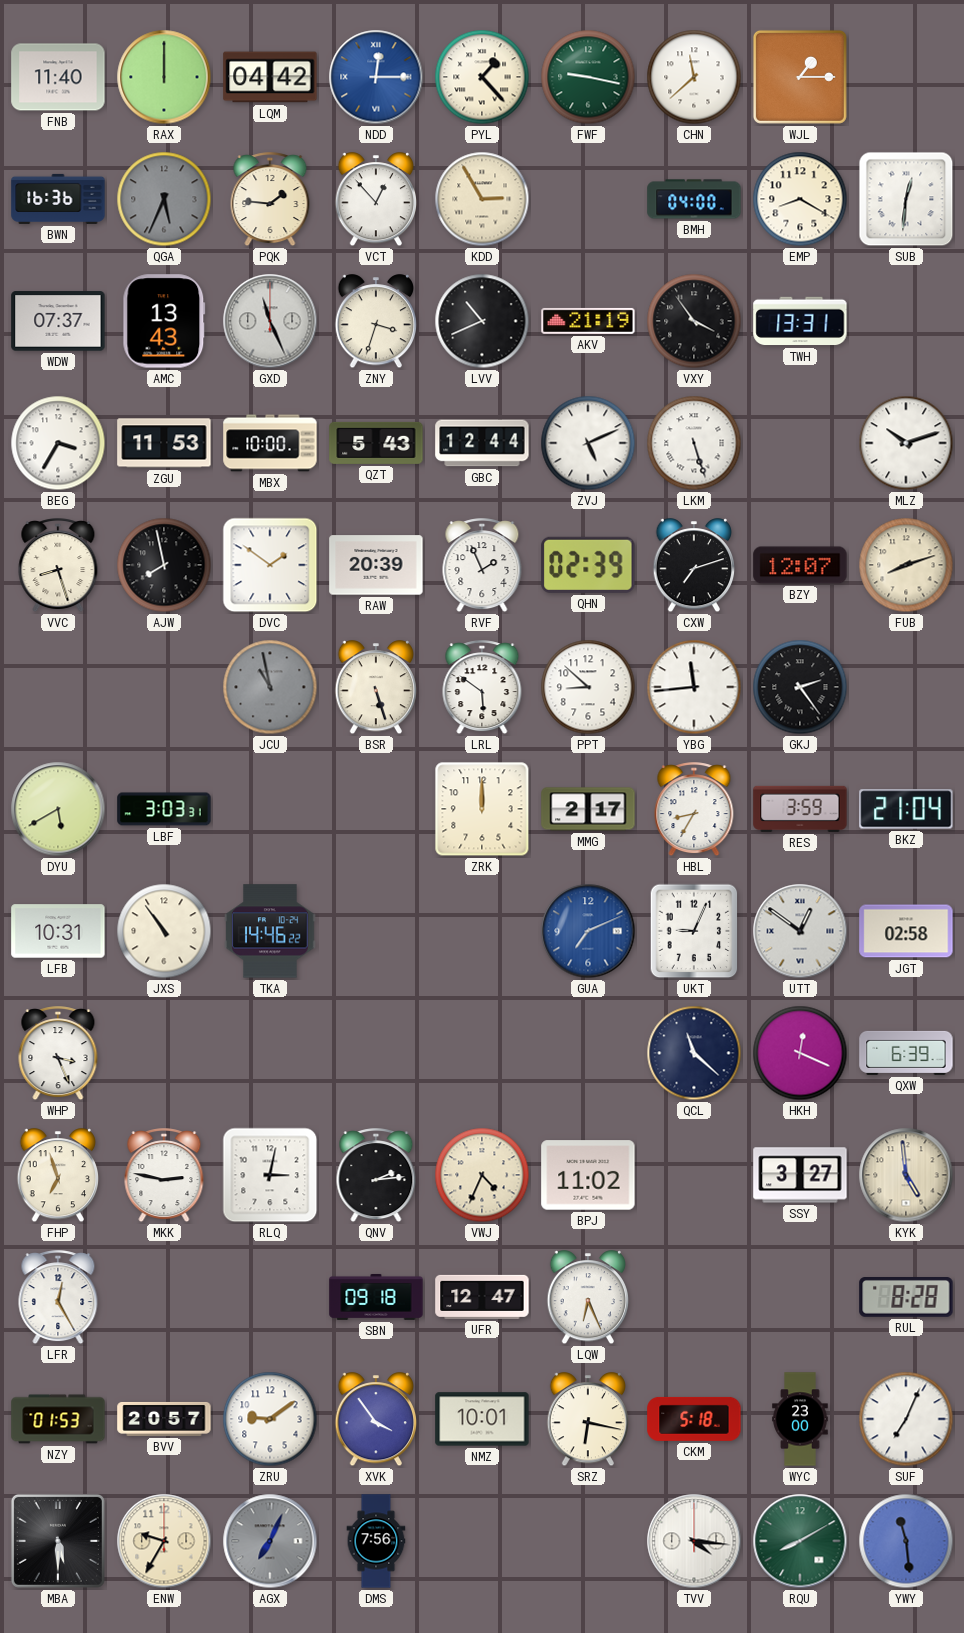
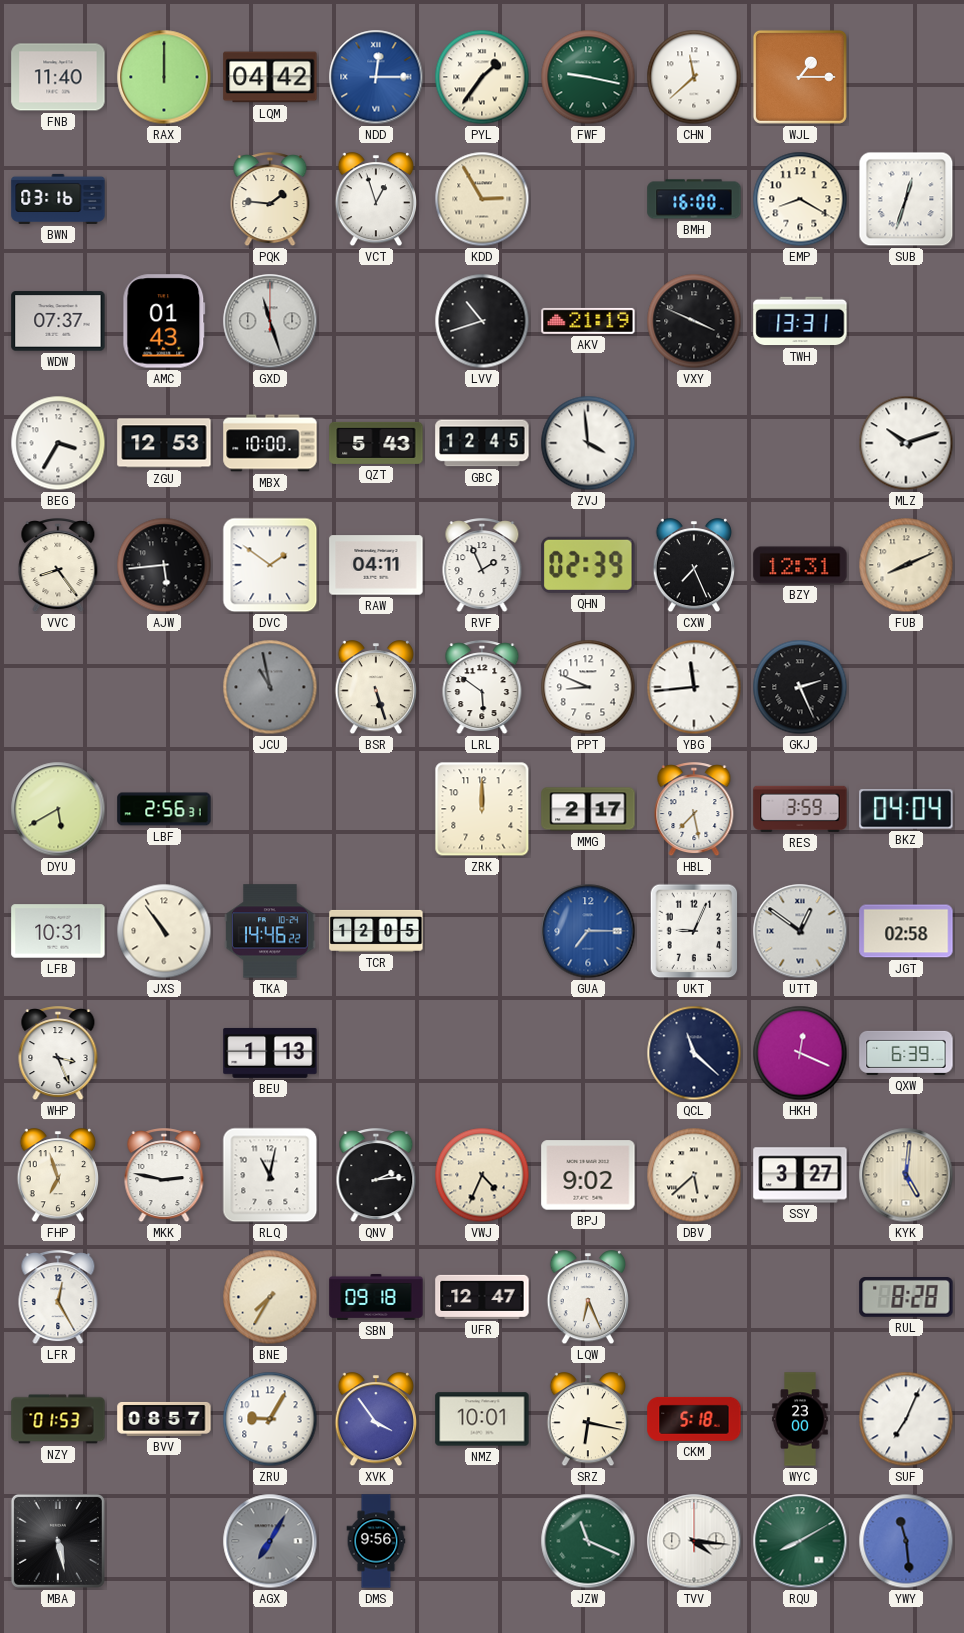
PYL: 1:23 -> 1:36 (482, 77)
BWN: 16:36 -> 03:16 (58, 199)
QGA: 5:34 -> none (164, 199)
VCT: 12:53 -> 12:57 (375, 200)
BMH: 04:00 -> 16:00 (694, 199)
SUB: 12:31 -> 12:33 (906, 199)
AMC: 13:43 -> 01:43 (164, 321)
GXD: 11:26 -> 11:27 (270, 321)
ZNY: 3:33 -> none (375, 322)
LVV: 10:41 -> 10:42 (482, 321)
VXY: 3:54 -> 3:49 (694, 321)
ZGU: 11:53 -> 12:53 (164, 443)
GBC: 12:44 -> 12:45 (482, 443)
ZVJ: 5:11 -> 3:59 (588, 443)
LKM: 5:27 -> none (694, 443)
VVC: 8:27 -> 8:24 (58, 566)
AJW: 7:58 -> 5:44 (164, 565)
RAW: 20:39 -> 04:11 (376, 565)
CXW: 7:12 -> 7:26 (693, 566)
BZY: 12:07 -> 12:31 (800, 565)
FUB: 8:12 -> 8:11 (906, 565)
PPT: 8:52 -> 8:49 (588, 687)
GKJ: 2:24 -> 2:26 (800, 687)
LBF: 3:03 -> 2:56 (164, 809)
HBL: 8:35 -> 7:28 (694, 810)
BKZ: 21:04 -> 04:04 (906, 809)
TCR: none -> 12:05 (376, 931)
GUA: 7:11 -> 7:15 (588, 931)
BEU: none -> 1:13 (270, 1053)
RLQ: 3:02 -> 11:02 (270, 1175)
BPJ: 11:02 -> 9:02 (588, 1175)
DBV: none -> 5:38 (694, 1175)
KYK: 4:59 -> 5:01 (906, 1175)
BNE: none -> 7:35 (270, 1297)
BVV: 20:57 -> 08:57 (164, 1419)
ZRU: 9:09 -> 9:05 (270, 1419)
MBA: 5:30 -> 5:28 (58, 1541)
ENW: 9:35 -> none (164, 1541)
AGX: 7:04 -> 7:05 (270, 1541)
DMS: 7:56 -> 9:56 (376, 1541)
JZW: none -> 11:19 (588, 1541)
